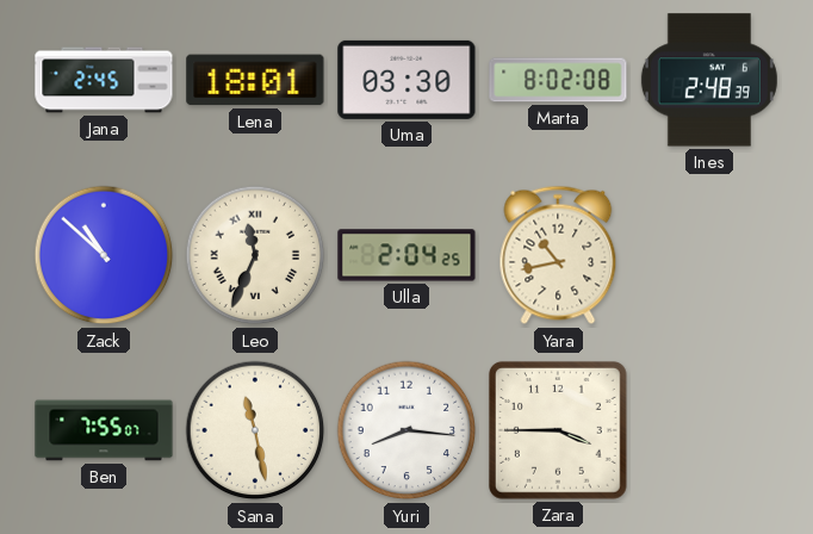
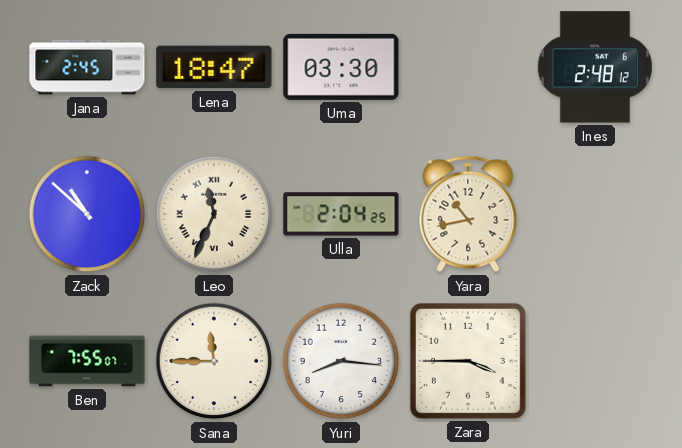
Lena: 18:01 -> 18:47 (214, 67)
Marta: 8:02 -> none (558, 80)
Ines: 2:48:39 -> 2:48:12 (595, 67)
Sana: 11:28 -> 11:45 (214, 361)
